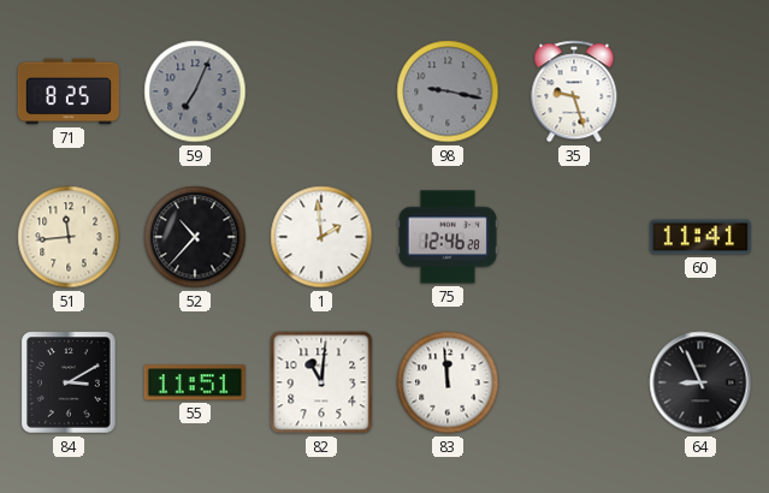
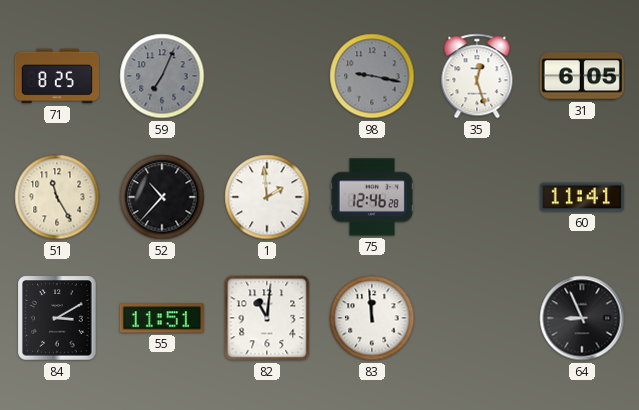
35: 9:27 -> 12:27 (477, 76)
31: none -> 6:05 (582, 76)
51: 11:44 -> 11:25 (57, 197)
